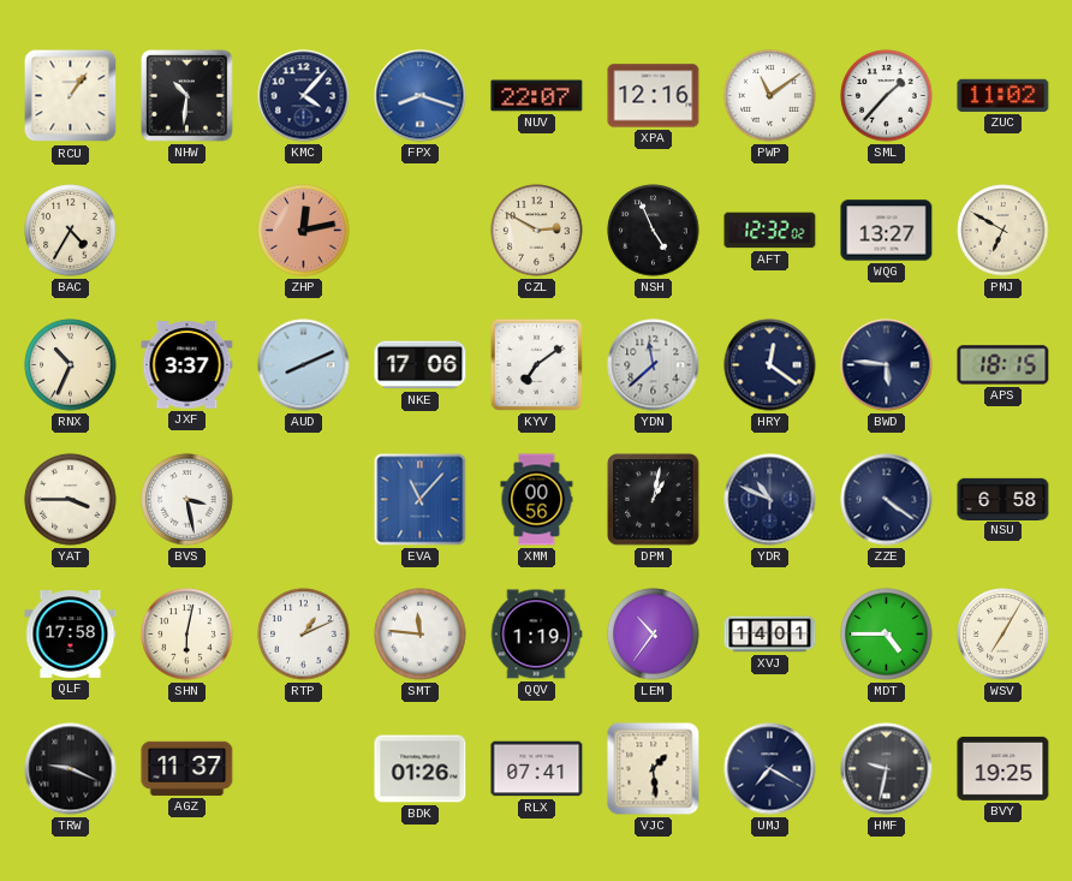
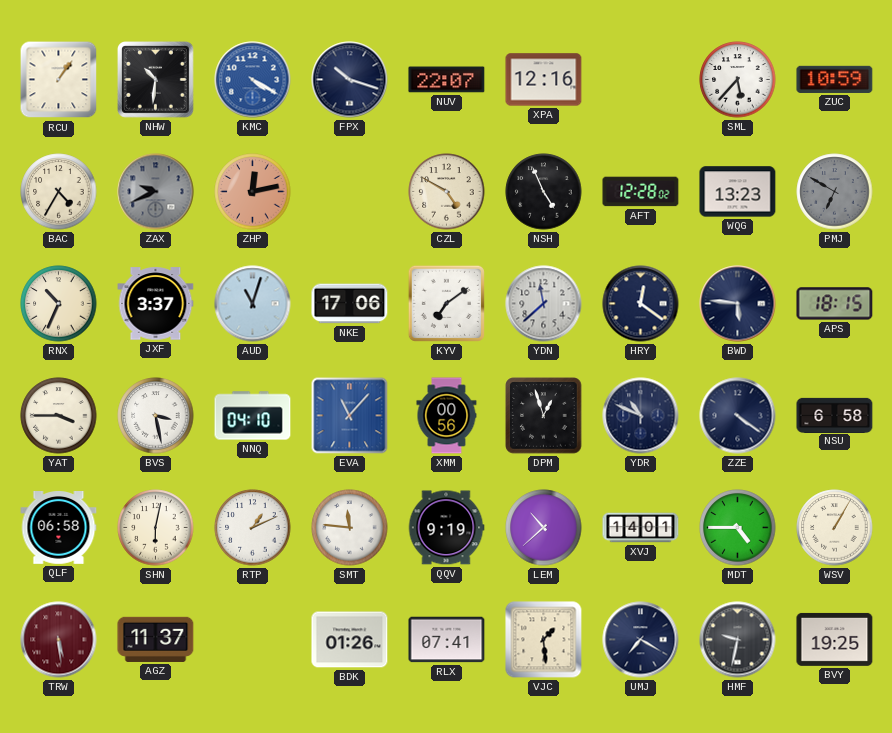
KMC: 4:07 -> 4:20 (253, 80)
KMC dial: navy -> blue (253, 80)
FPX: 8:18 -> 10:18 (350, 80)
FPX dial: blue -> navy (350, 80)
PWP: 11:09 -> none (770, 96)
SML: 1:37 -> 5:37 (738, 80)
ZUC: 11:02 -> 10:59 (835, 79)
ZAX: none -> 9:41 (156, 192)
CZL: 2:50 -> 4:50 (447, 192)
AFT: 12:32 -> 12:28 (641, 192)
WQG: 13:27 -> 13:23 (738, 192)
PMJ dial: cream -> grey (835, 192)
AUD: 8:11 -> 11:03 (253, 304)
NNQ: none -> 04:10 (253, 416)
DPM: 1:02 -> 12:57 (544, 416)
QLF: 17:58 -> 06:58 (59, 528)
QQV: 1:19 -> 9:19 (446, 528)
LEM: 10:36 -> 10:38 (544, 528)
WSV: 7:05 -> 1:05 (835, 528)
TRW: 9:19 -> 5:29 (59, 640)
TRW dial: black -> burgundy (59, 640)
